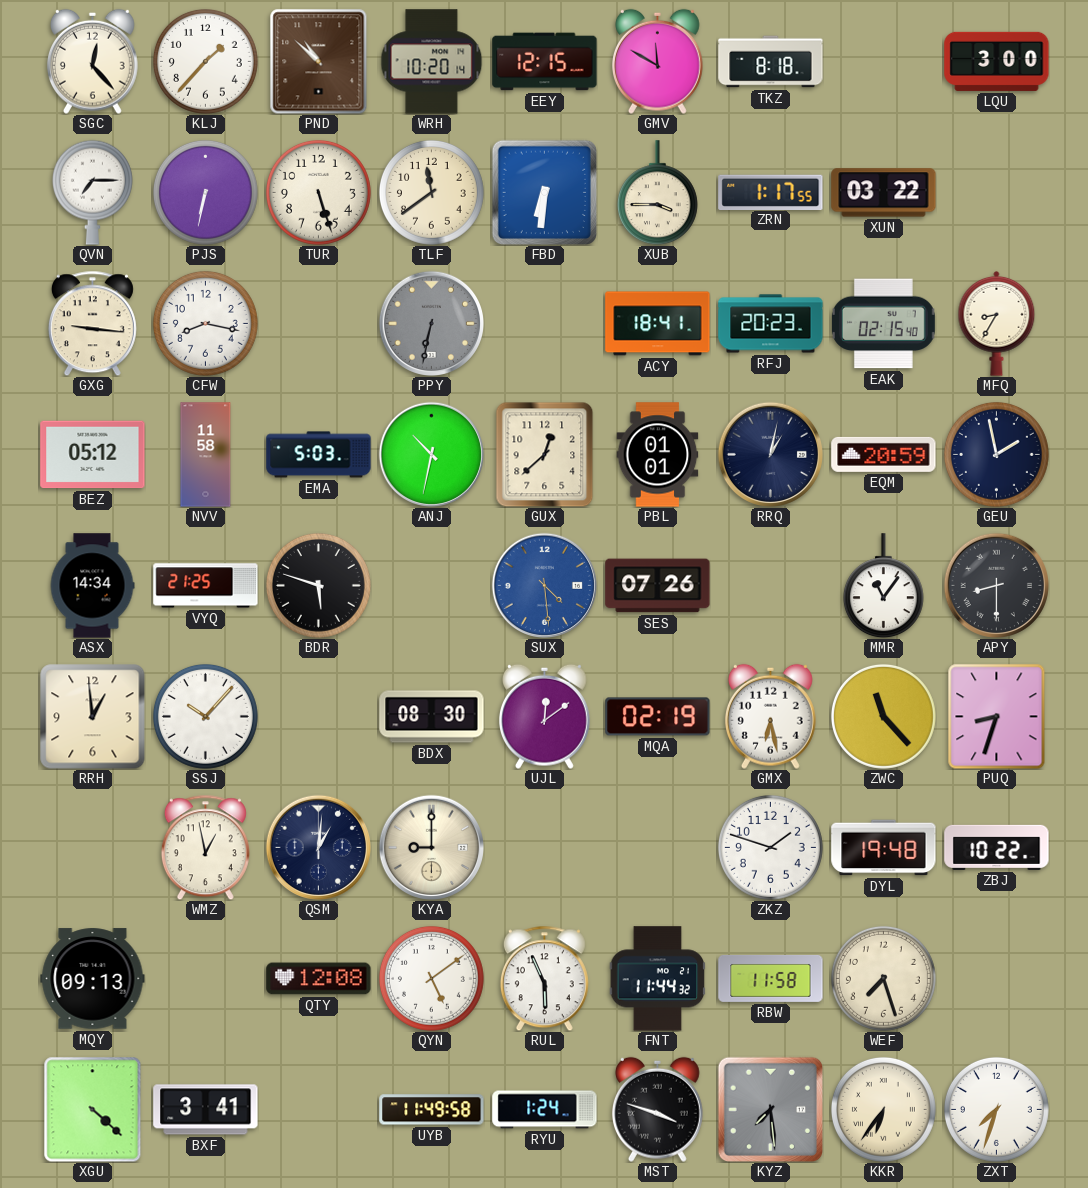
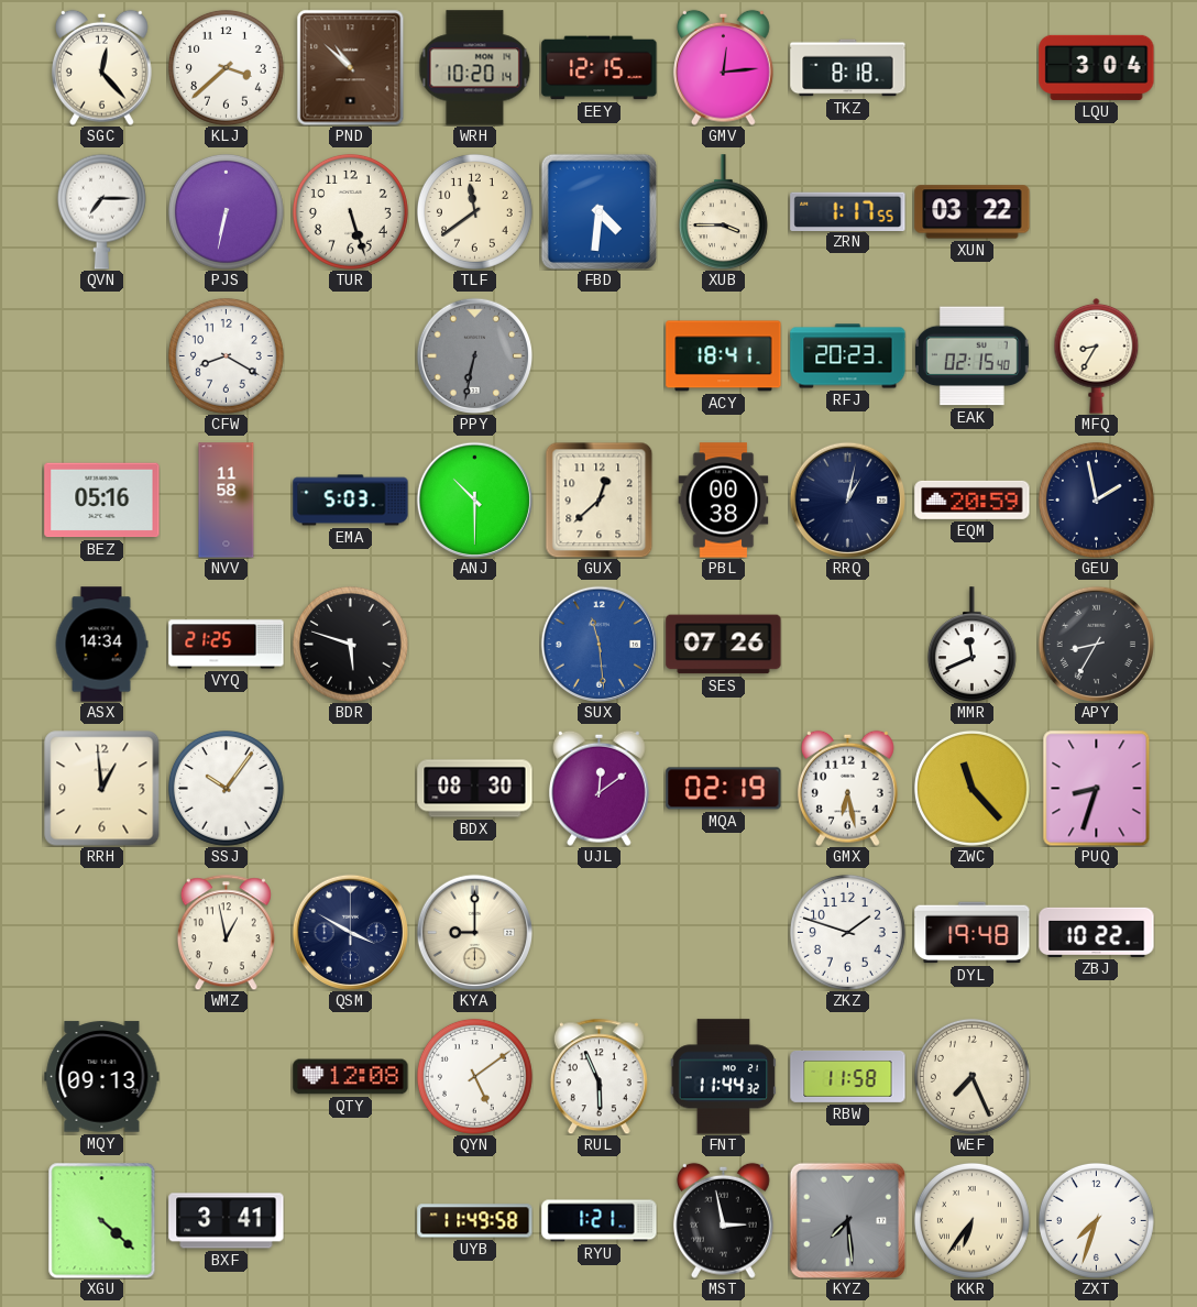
KLJ: 1:37 -> 3:38 (226, 67)
GMV: 11:50 -> 12:14 (723, 67)
LQU: 3:00 -> 3:04 (1097, 67)
FBD: 6:31 -> 4:31 (598, 211)
GXG: 9:16 -> none (92, 323)
CFW: 8:17 -> 8:20 (226, 355)
BEZ: 05:12 -> 05:16 (102, 501)
ANJ: 10:32 -> 10:30 (474, 499)
PBL: 01:01 -> 00:38 (724, 501)
SUX: 4:29 -> 11:29 (598, 644)
MMR: 11:06 -> 11:41 (971, 645)
APY: 8:30 -> 8:35 (1096, 644)
SSJ: 10:07 -> 10:06 (226, 788)
QSM: 1:01 -> 3:50 (350, 932)
WEF: 7:27 -> 7:26 (971, 1076)
RYU: 1:24 -> 1:21 (600, 1221)
MST: 3:48 -> 2:58 (723, 1220)
